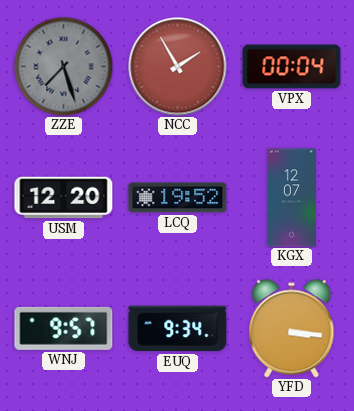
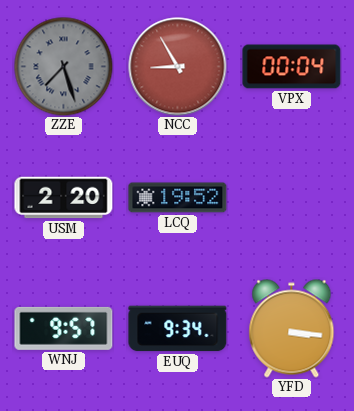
NCC: 1:55 -> 8:55 (178, 67)
USM: 12:20 -> 2:20 (64, 198)
KGX: 12:07 -> none (291, 198)
